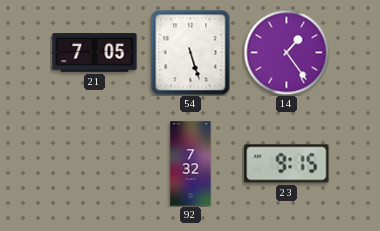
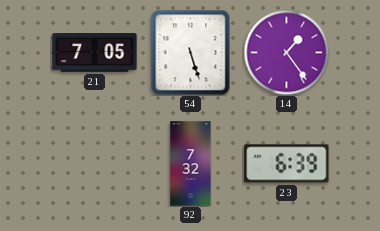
23: 9:15 -> 6:39 (287, 164)
